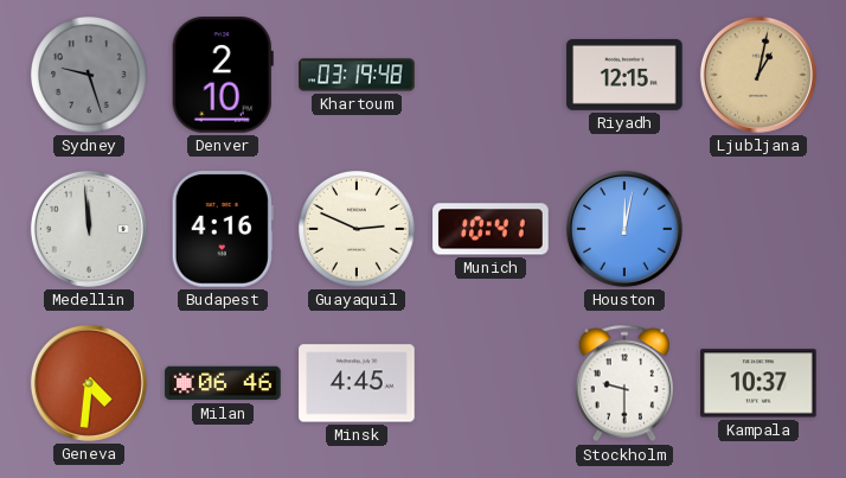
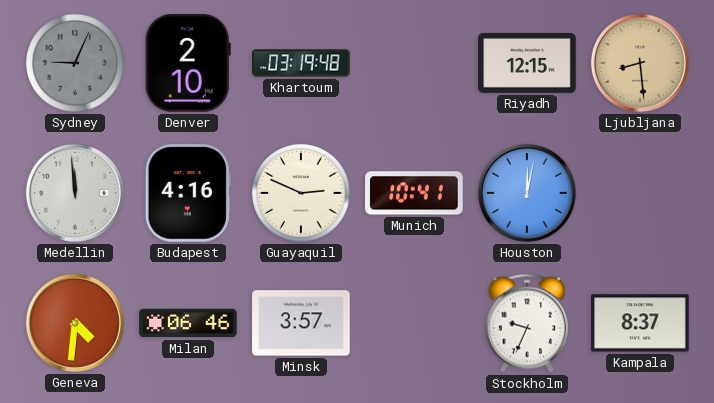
Sydney: 9:27 -> 9:04 (75, 63)
Ljubljana: 1:02 -> 8:29 (640, 63)
Minsk: 4:45 -> 3:57 (301, 323)
Stockholm: 9:30 -> 9:34 (526, 323)
Kampala: 10:37 -> 8:37 (640, 323)
